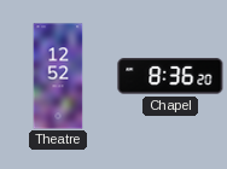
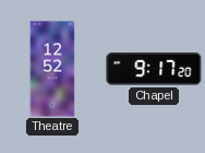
Chapel: 8:36 -> 9:17 (154, 69)
